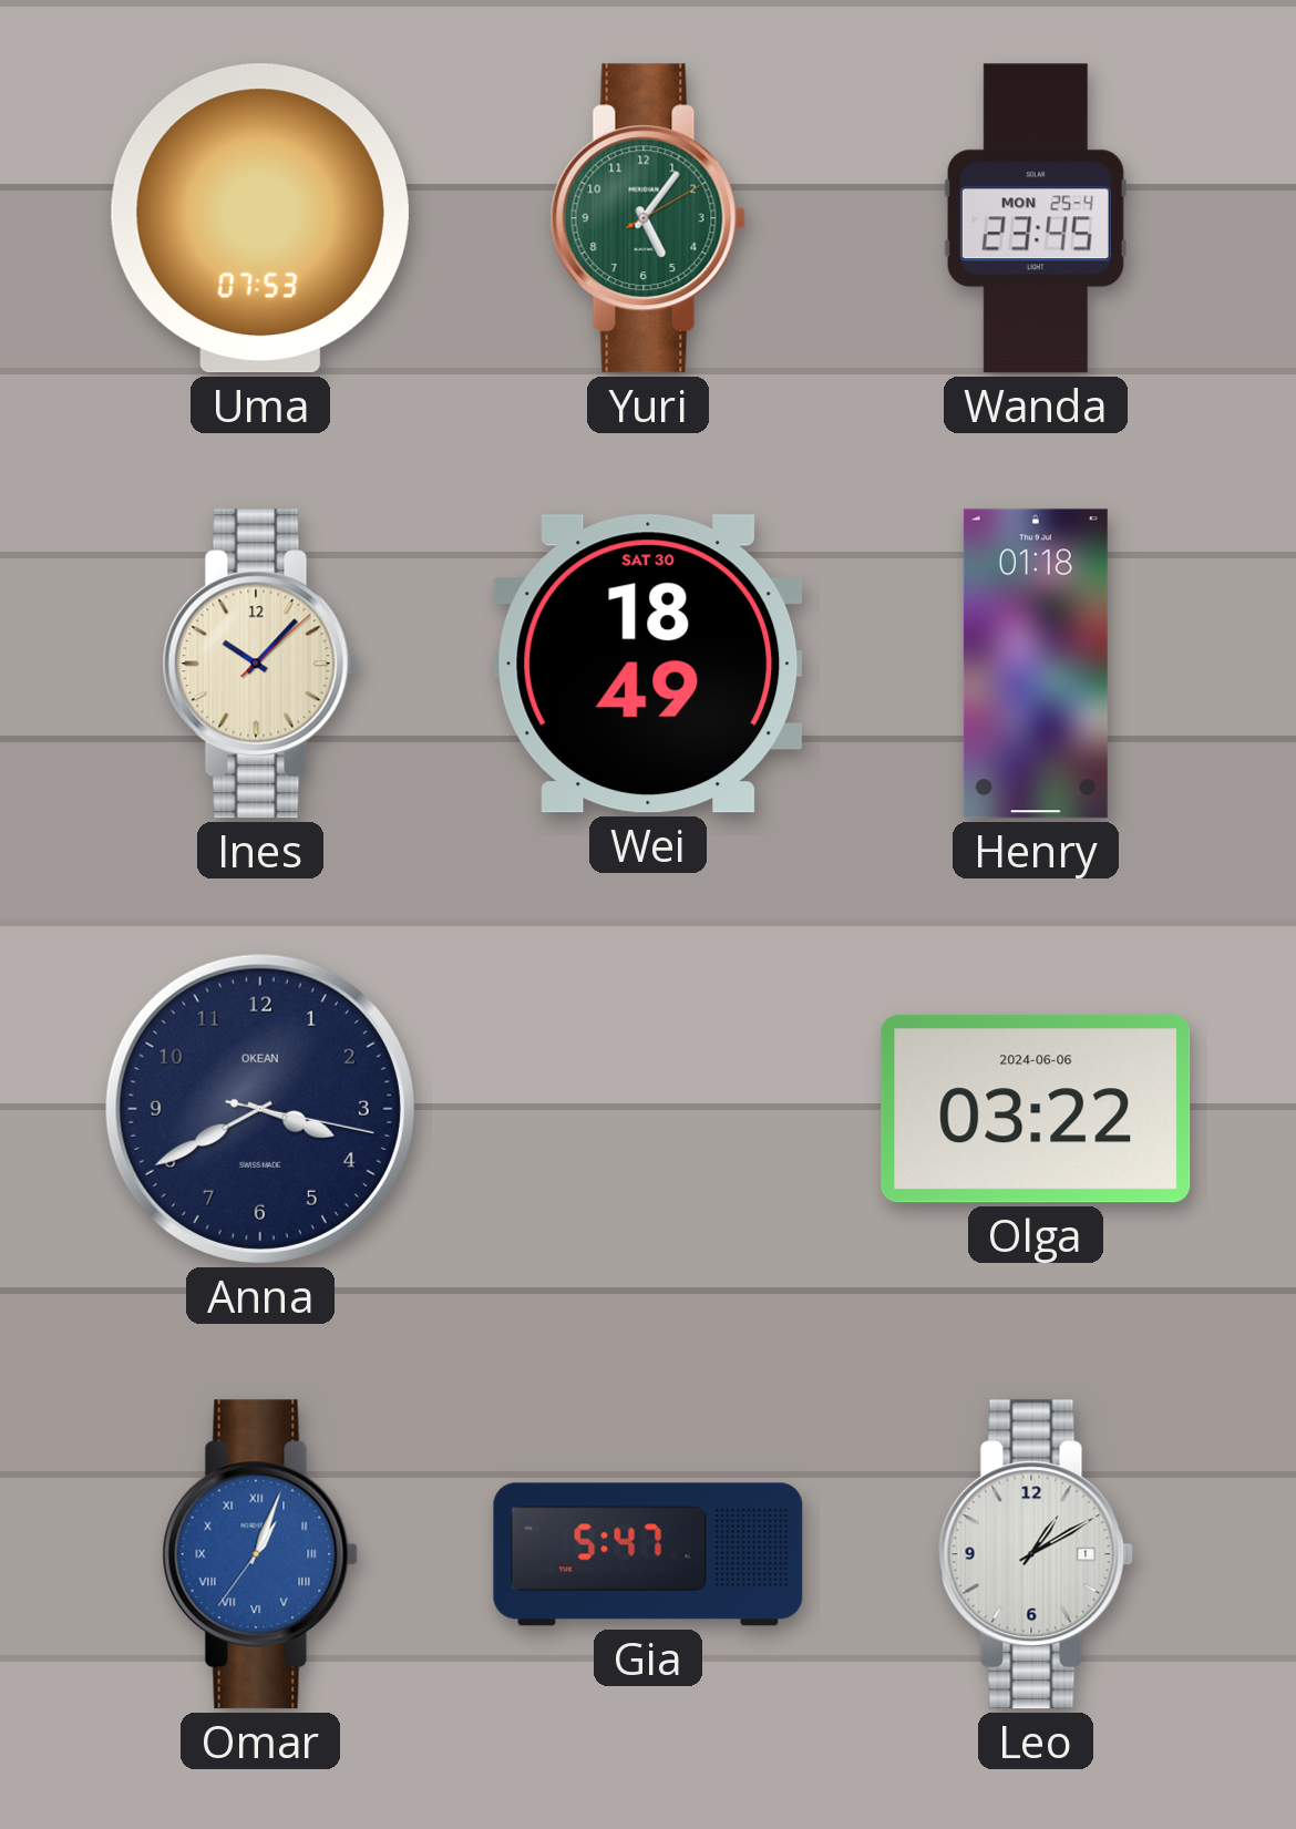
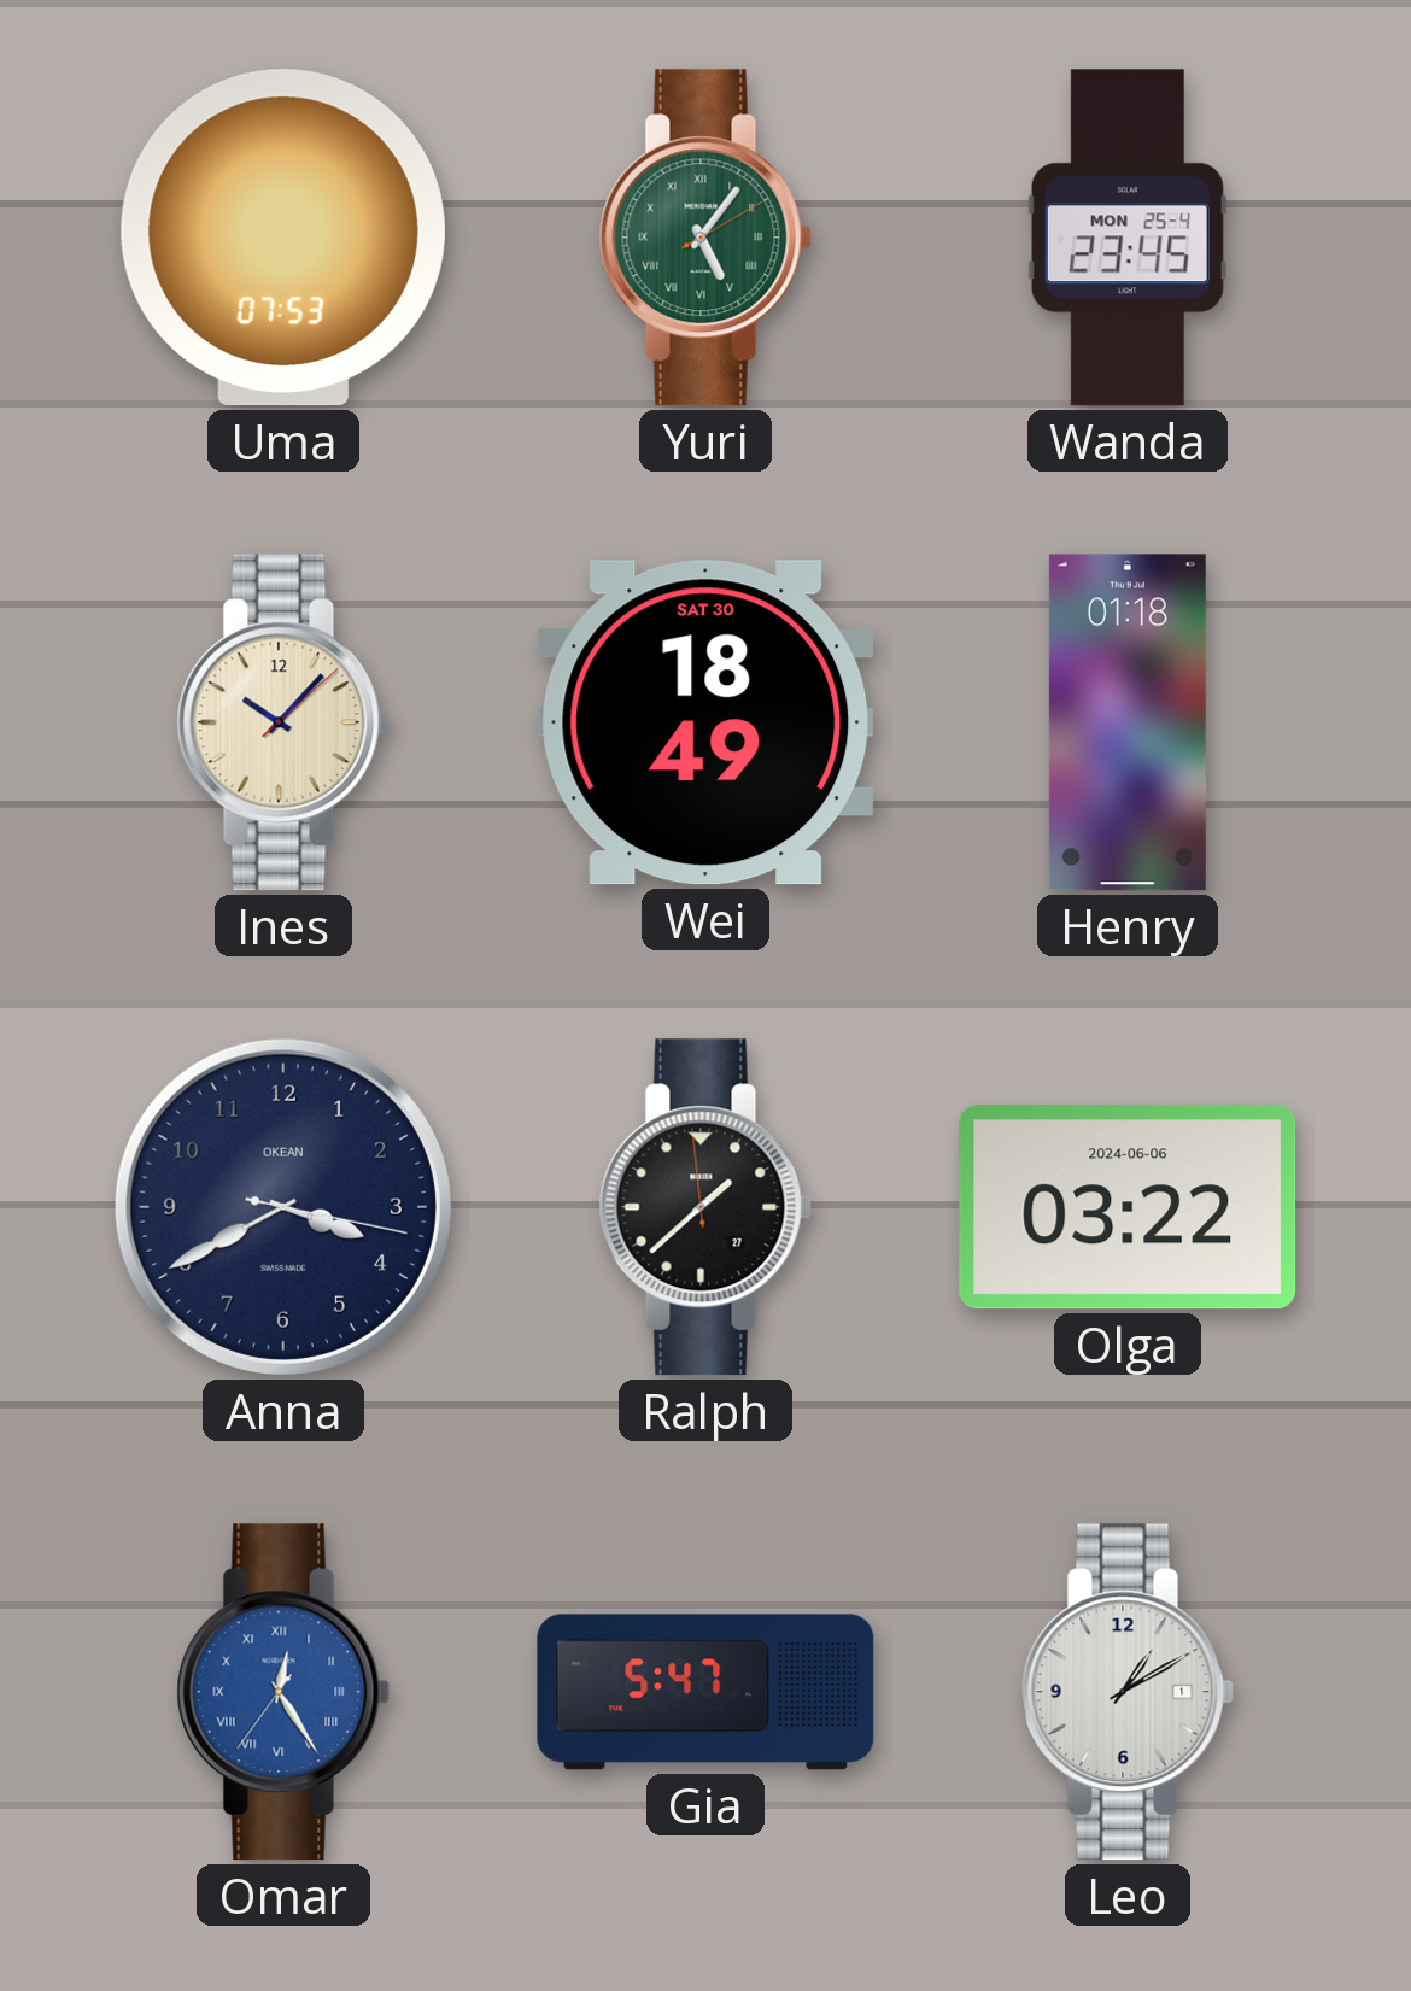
Yuri numerals: Arabic -> Roman (705, 238)
Ralph: none -> 1:37 (705, 1207)
Omar: 1:03 -> 12:24 (283, 1692)
